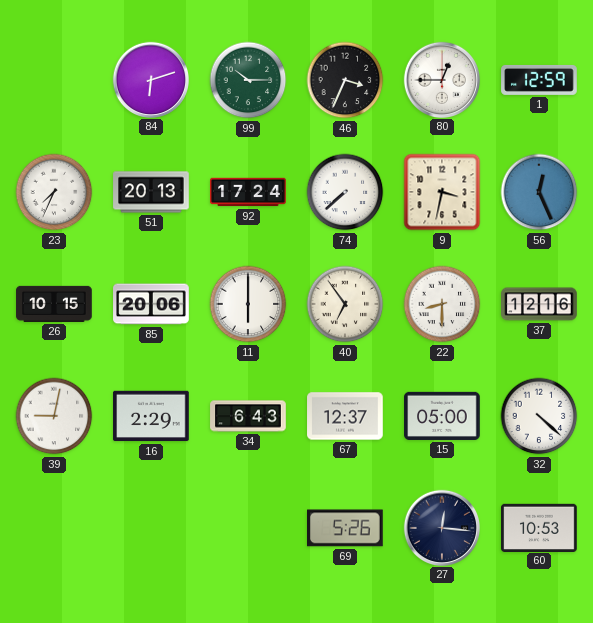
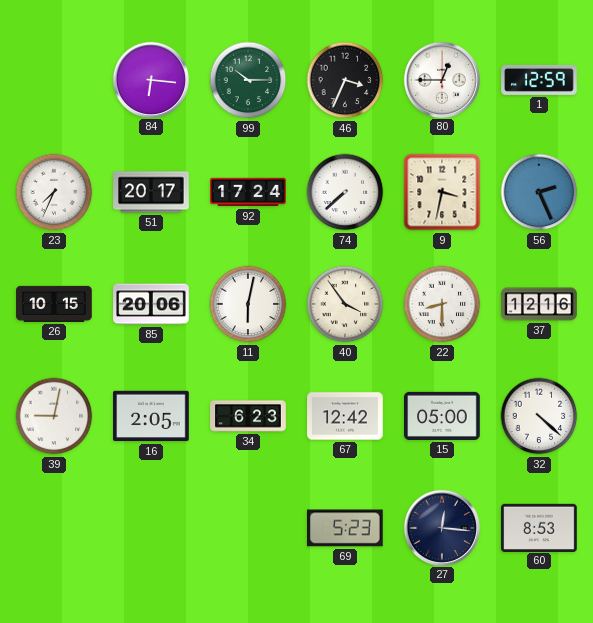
84: 6:12 -> 6:16 (150, 79)
51: 20:13 -> 20:17 (151, 192)
56: 12:26 -> 2:26 (539, 192)
11: 6:00 -> 6:02 (248, 304)
40: 6:54 -> 3:54 (345, 304)
16: 2:29 -> 2:05 (151, 416)
34: 6:43 -> 6:23 (248, 416)
67: 12:37 -> 12:42 (345, 416)
69: 5:26 -> 5:23 (346, 528)
60: 10:53 -> 8:53 (539, 527)
